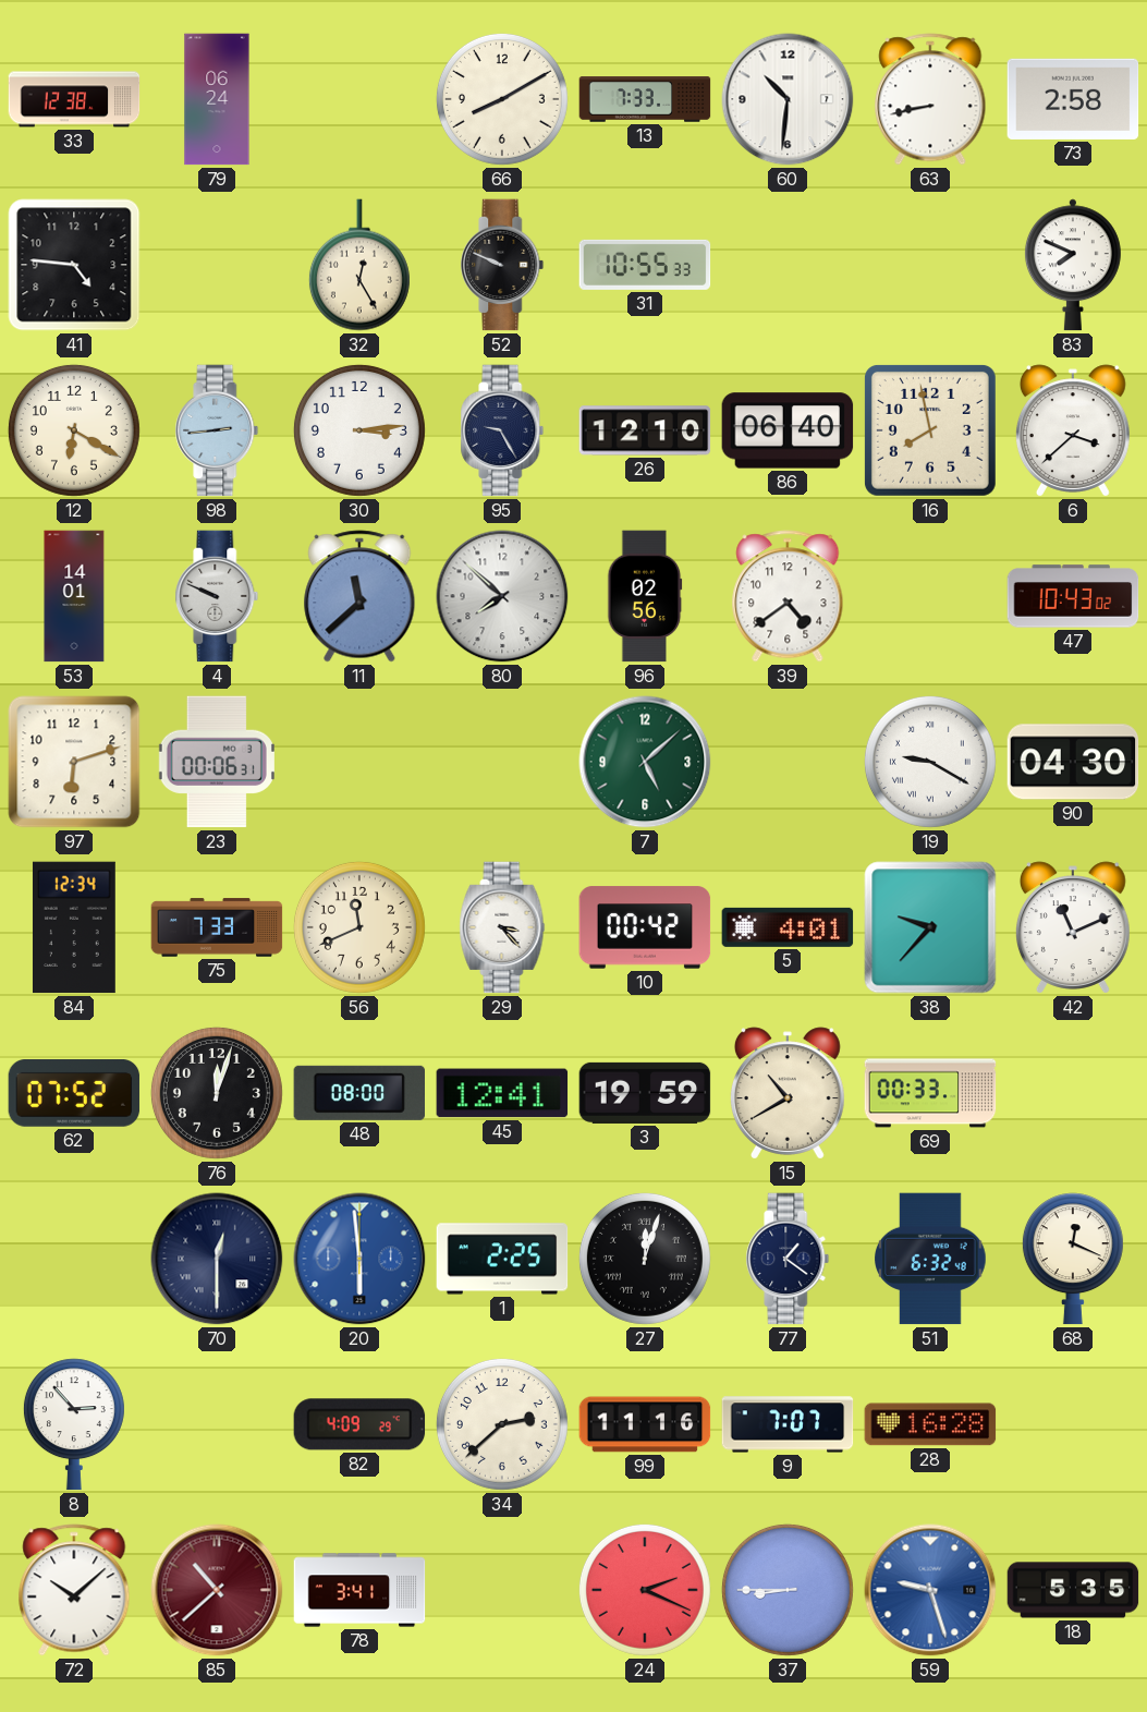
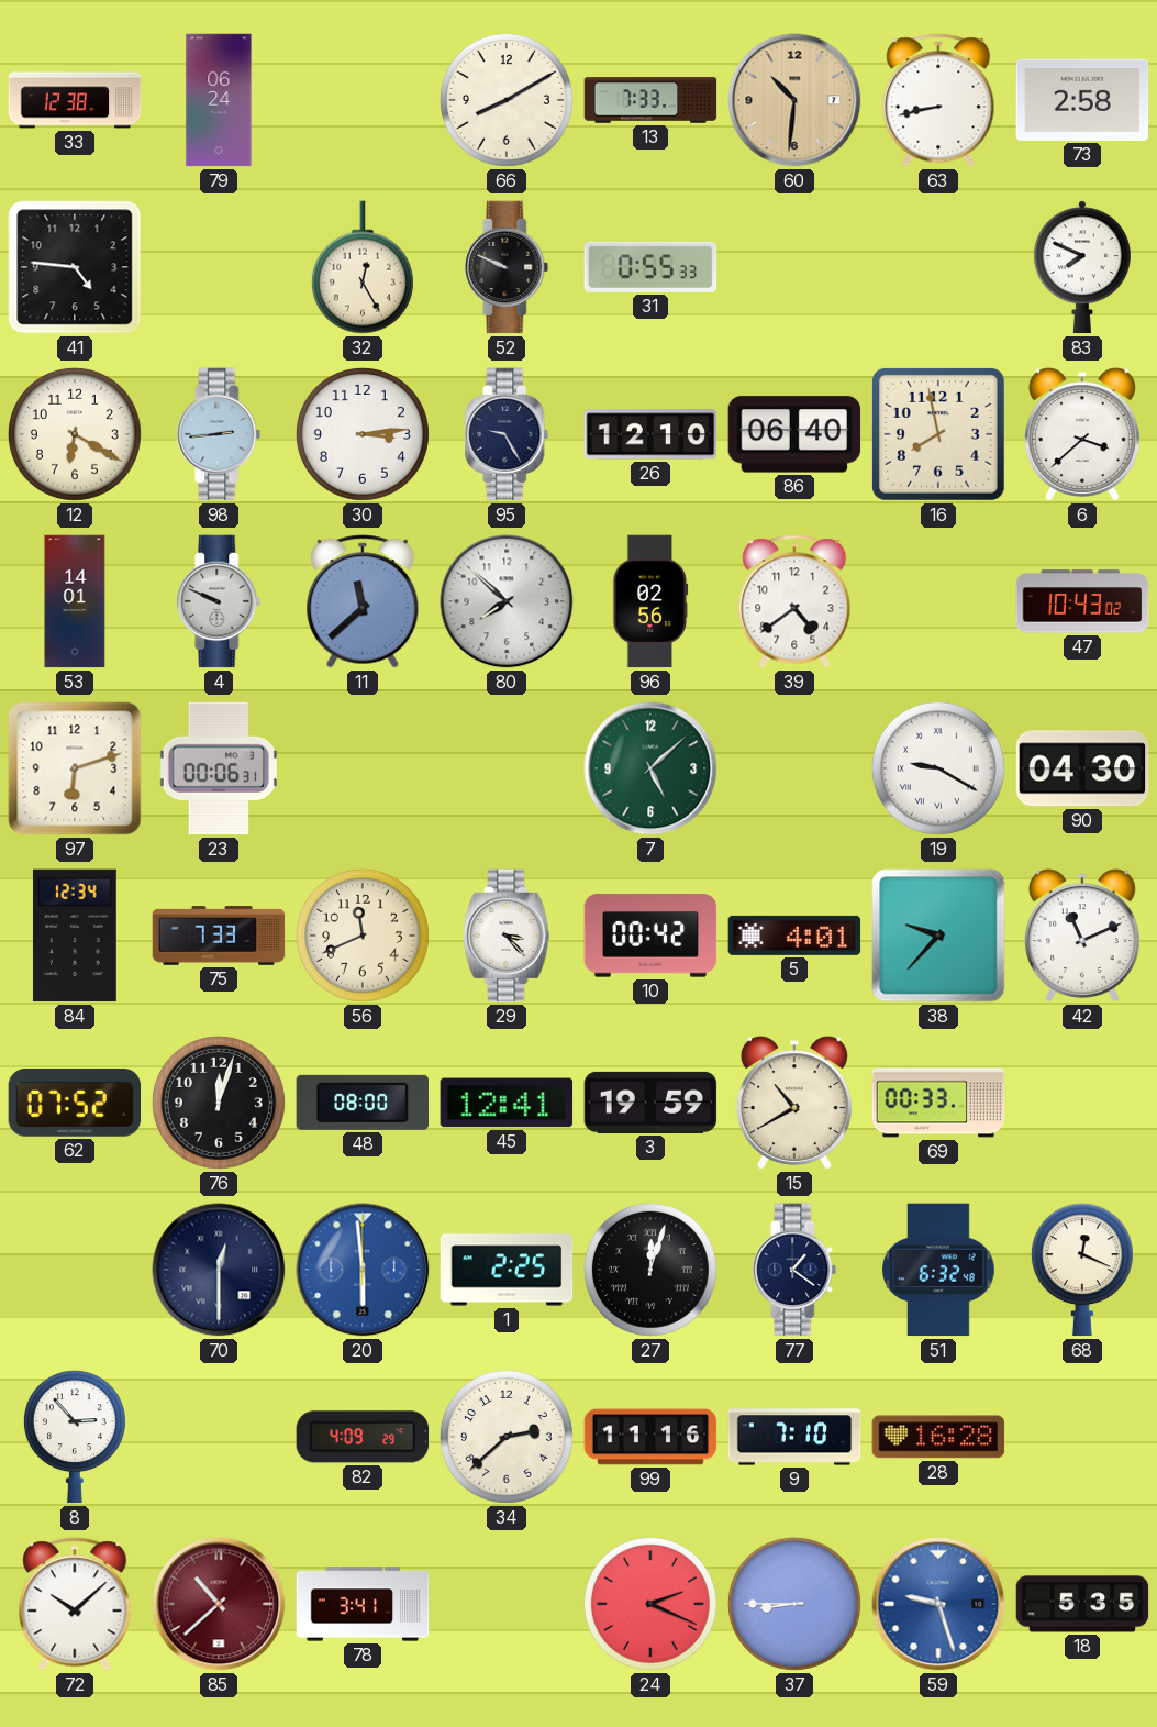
60 dial: white -> champagne (794, 100)
31: 10:55 -> 0:55 (650, 267)
9: 7:07 -> 7:10 (794, 1437)
